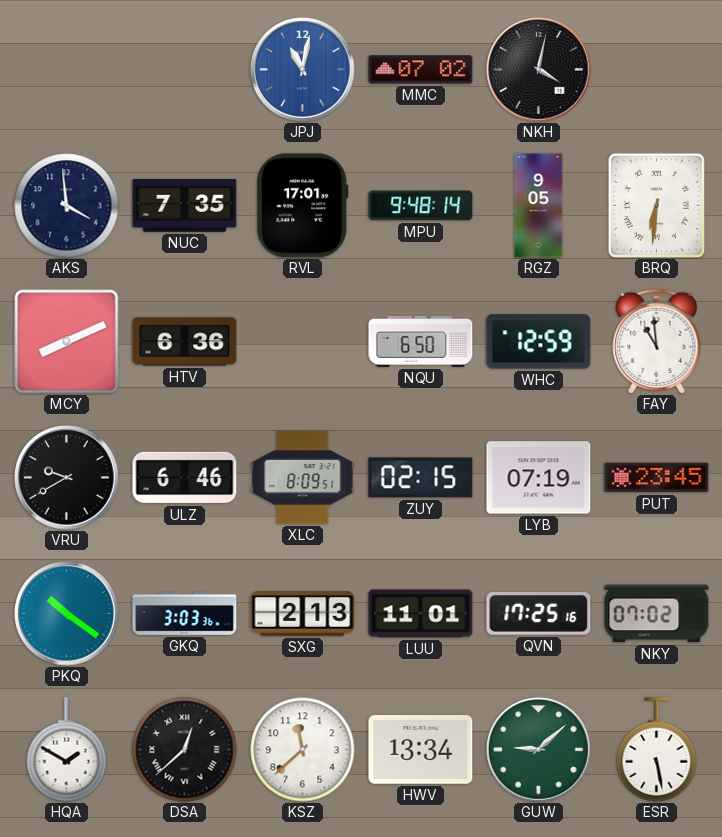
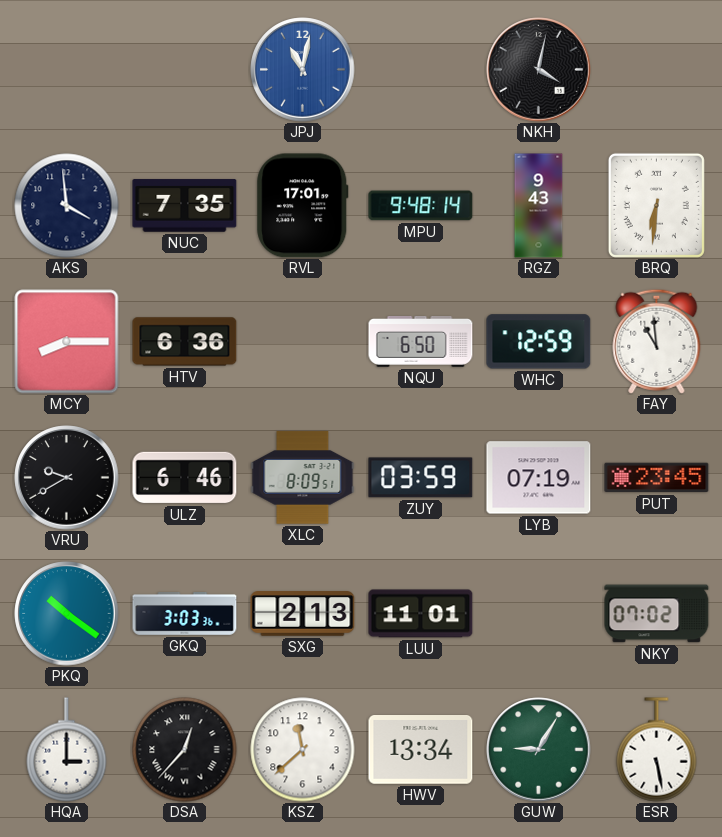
MMC: 07:02 -> none (421, 70)
RGZ: 9:05 -> 9:43 (539, 206)
MCY: 8:11 -> 8:15 (67, 342)
ZUY: 02:15 -> 03:59 (421, 478)
QVN: 17:25 -> none (539, 614)
HQA: 1:50 -> 3:00 (67, 750)
DSA: 12:38 -> 12:37 (185, 750)
GUW: 9:08 -> 9:05 (539, 750)
